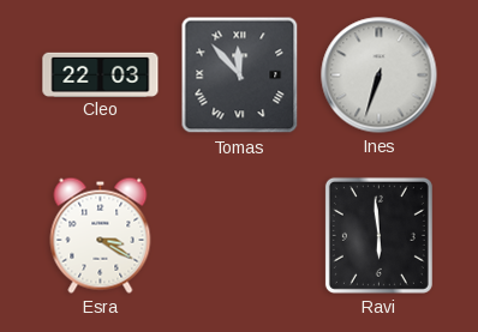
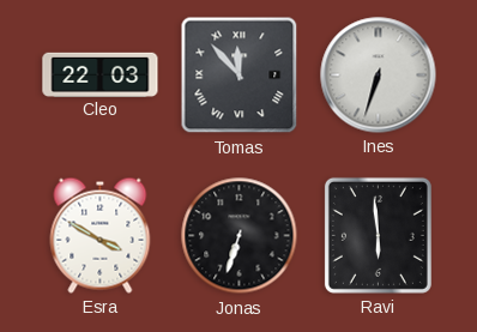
Esra: 3:20 -> 3:50 (101, 235)
Jonas: none -> 6:33 (240, 236)
